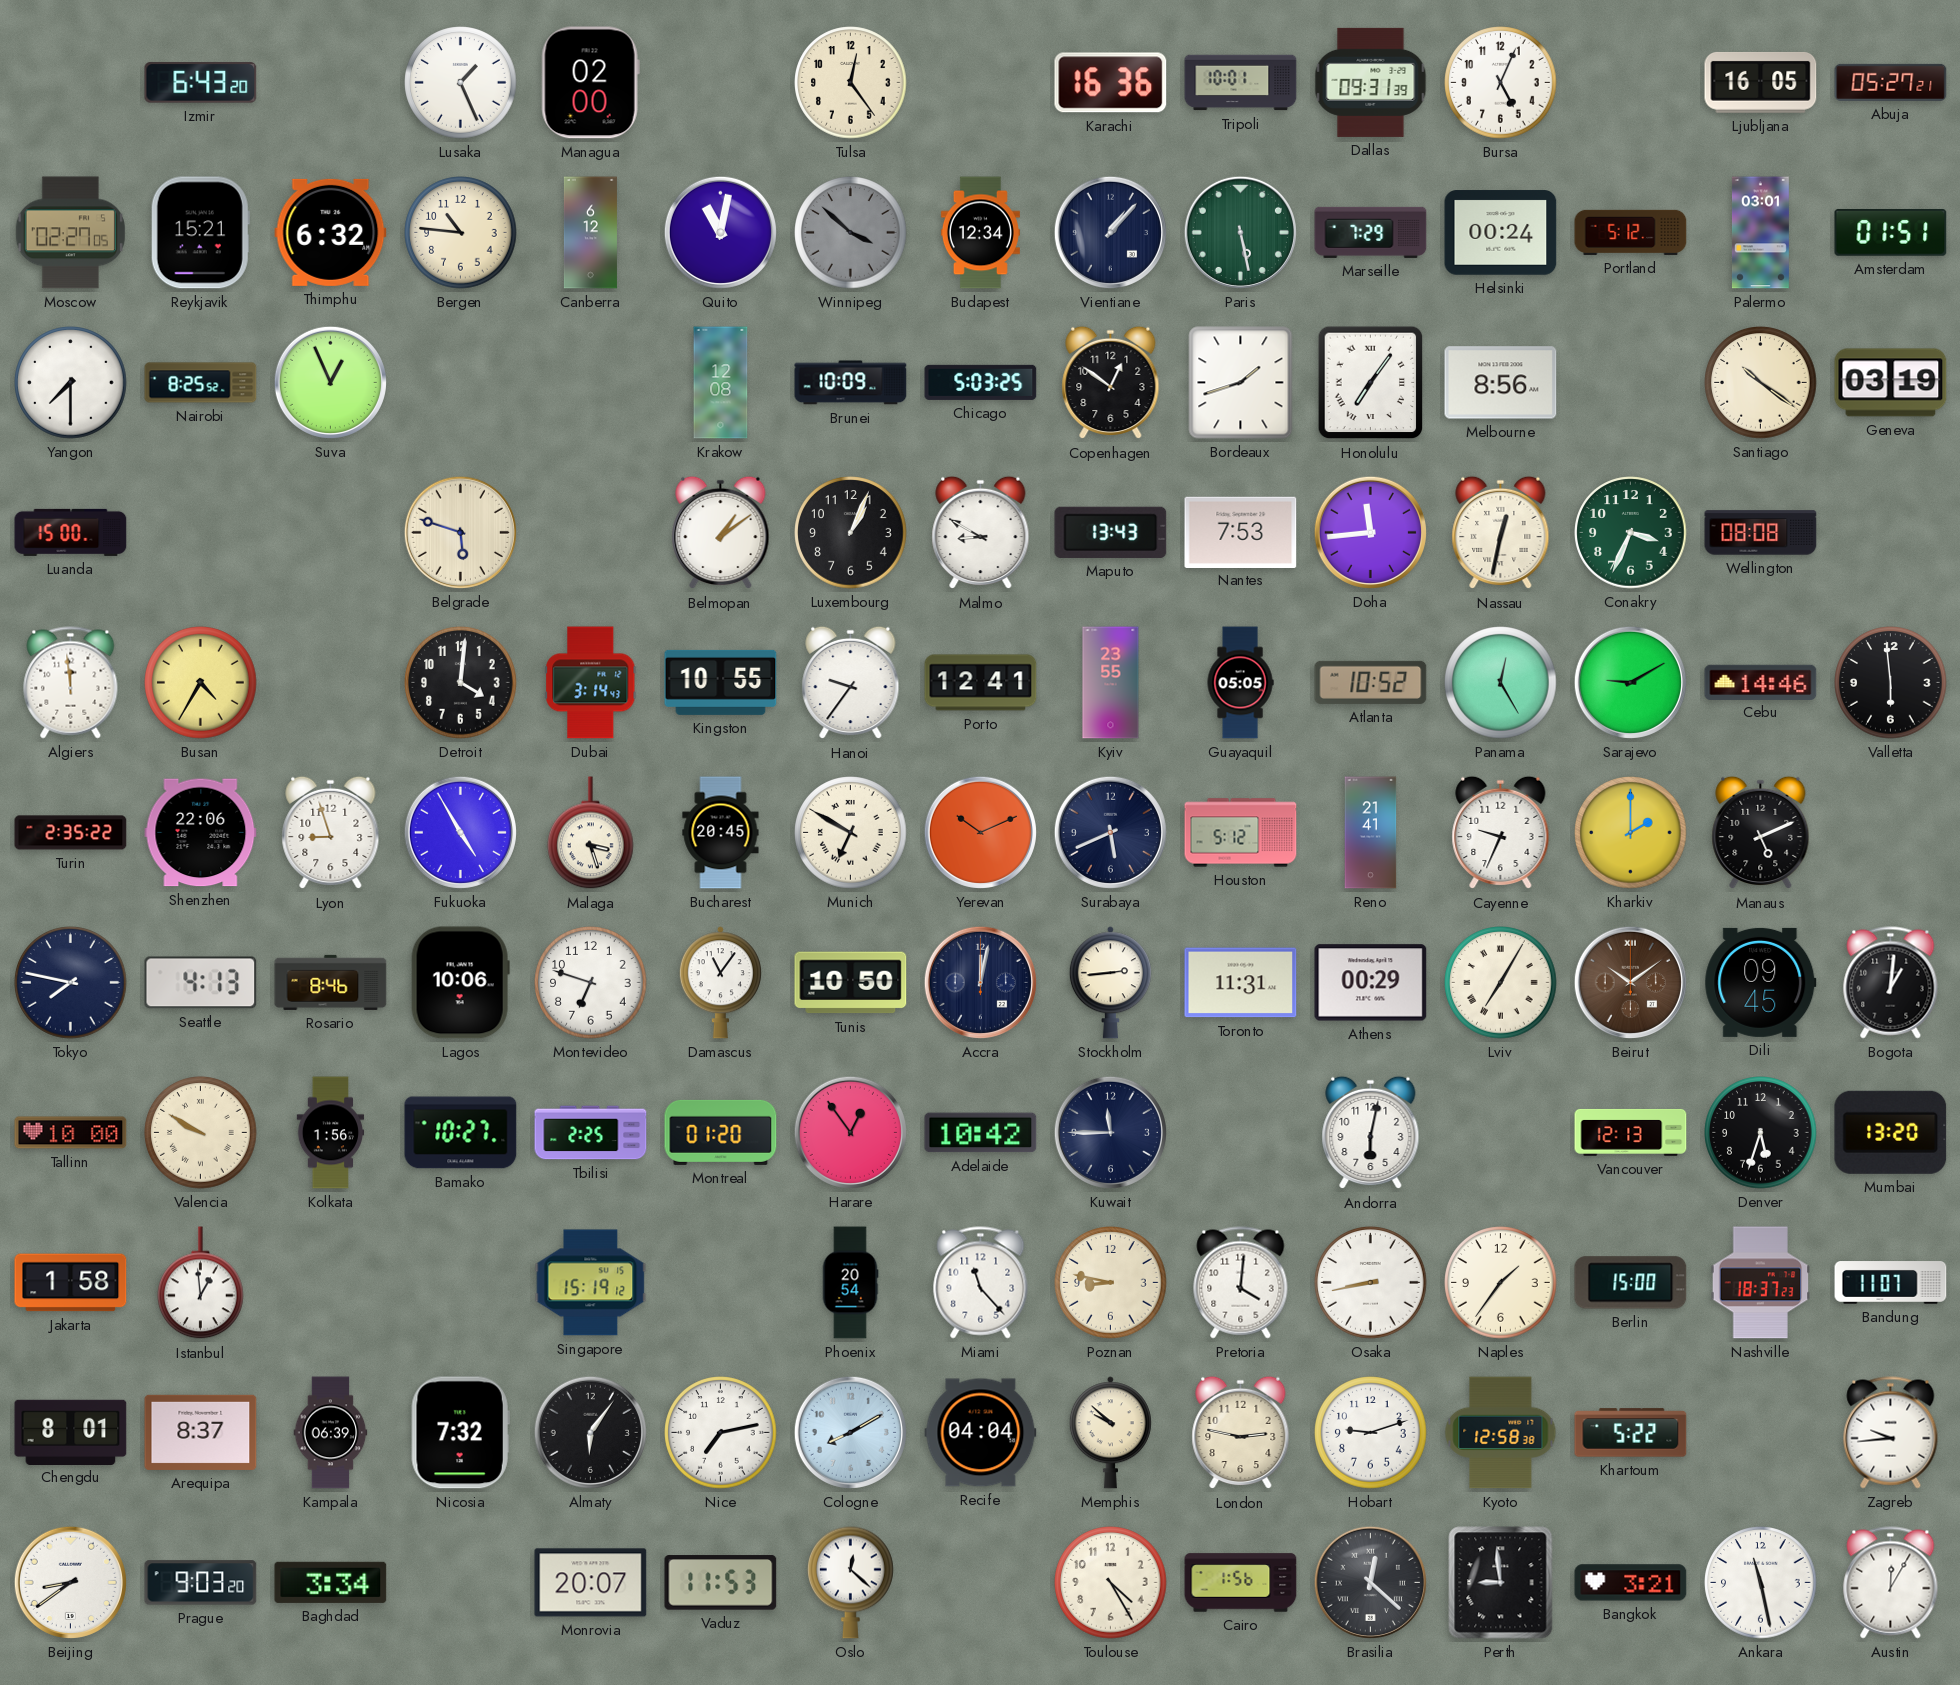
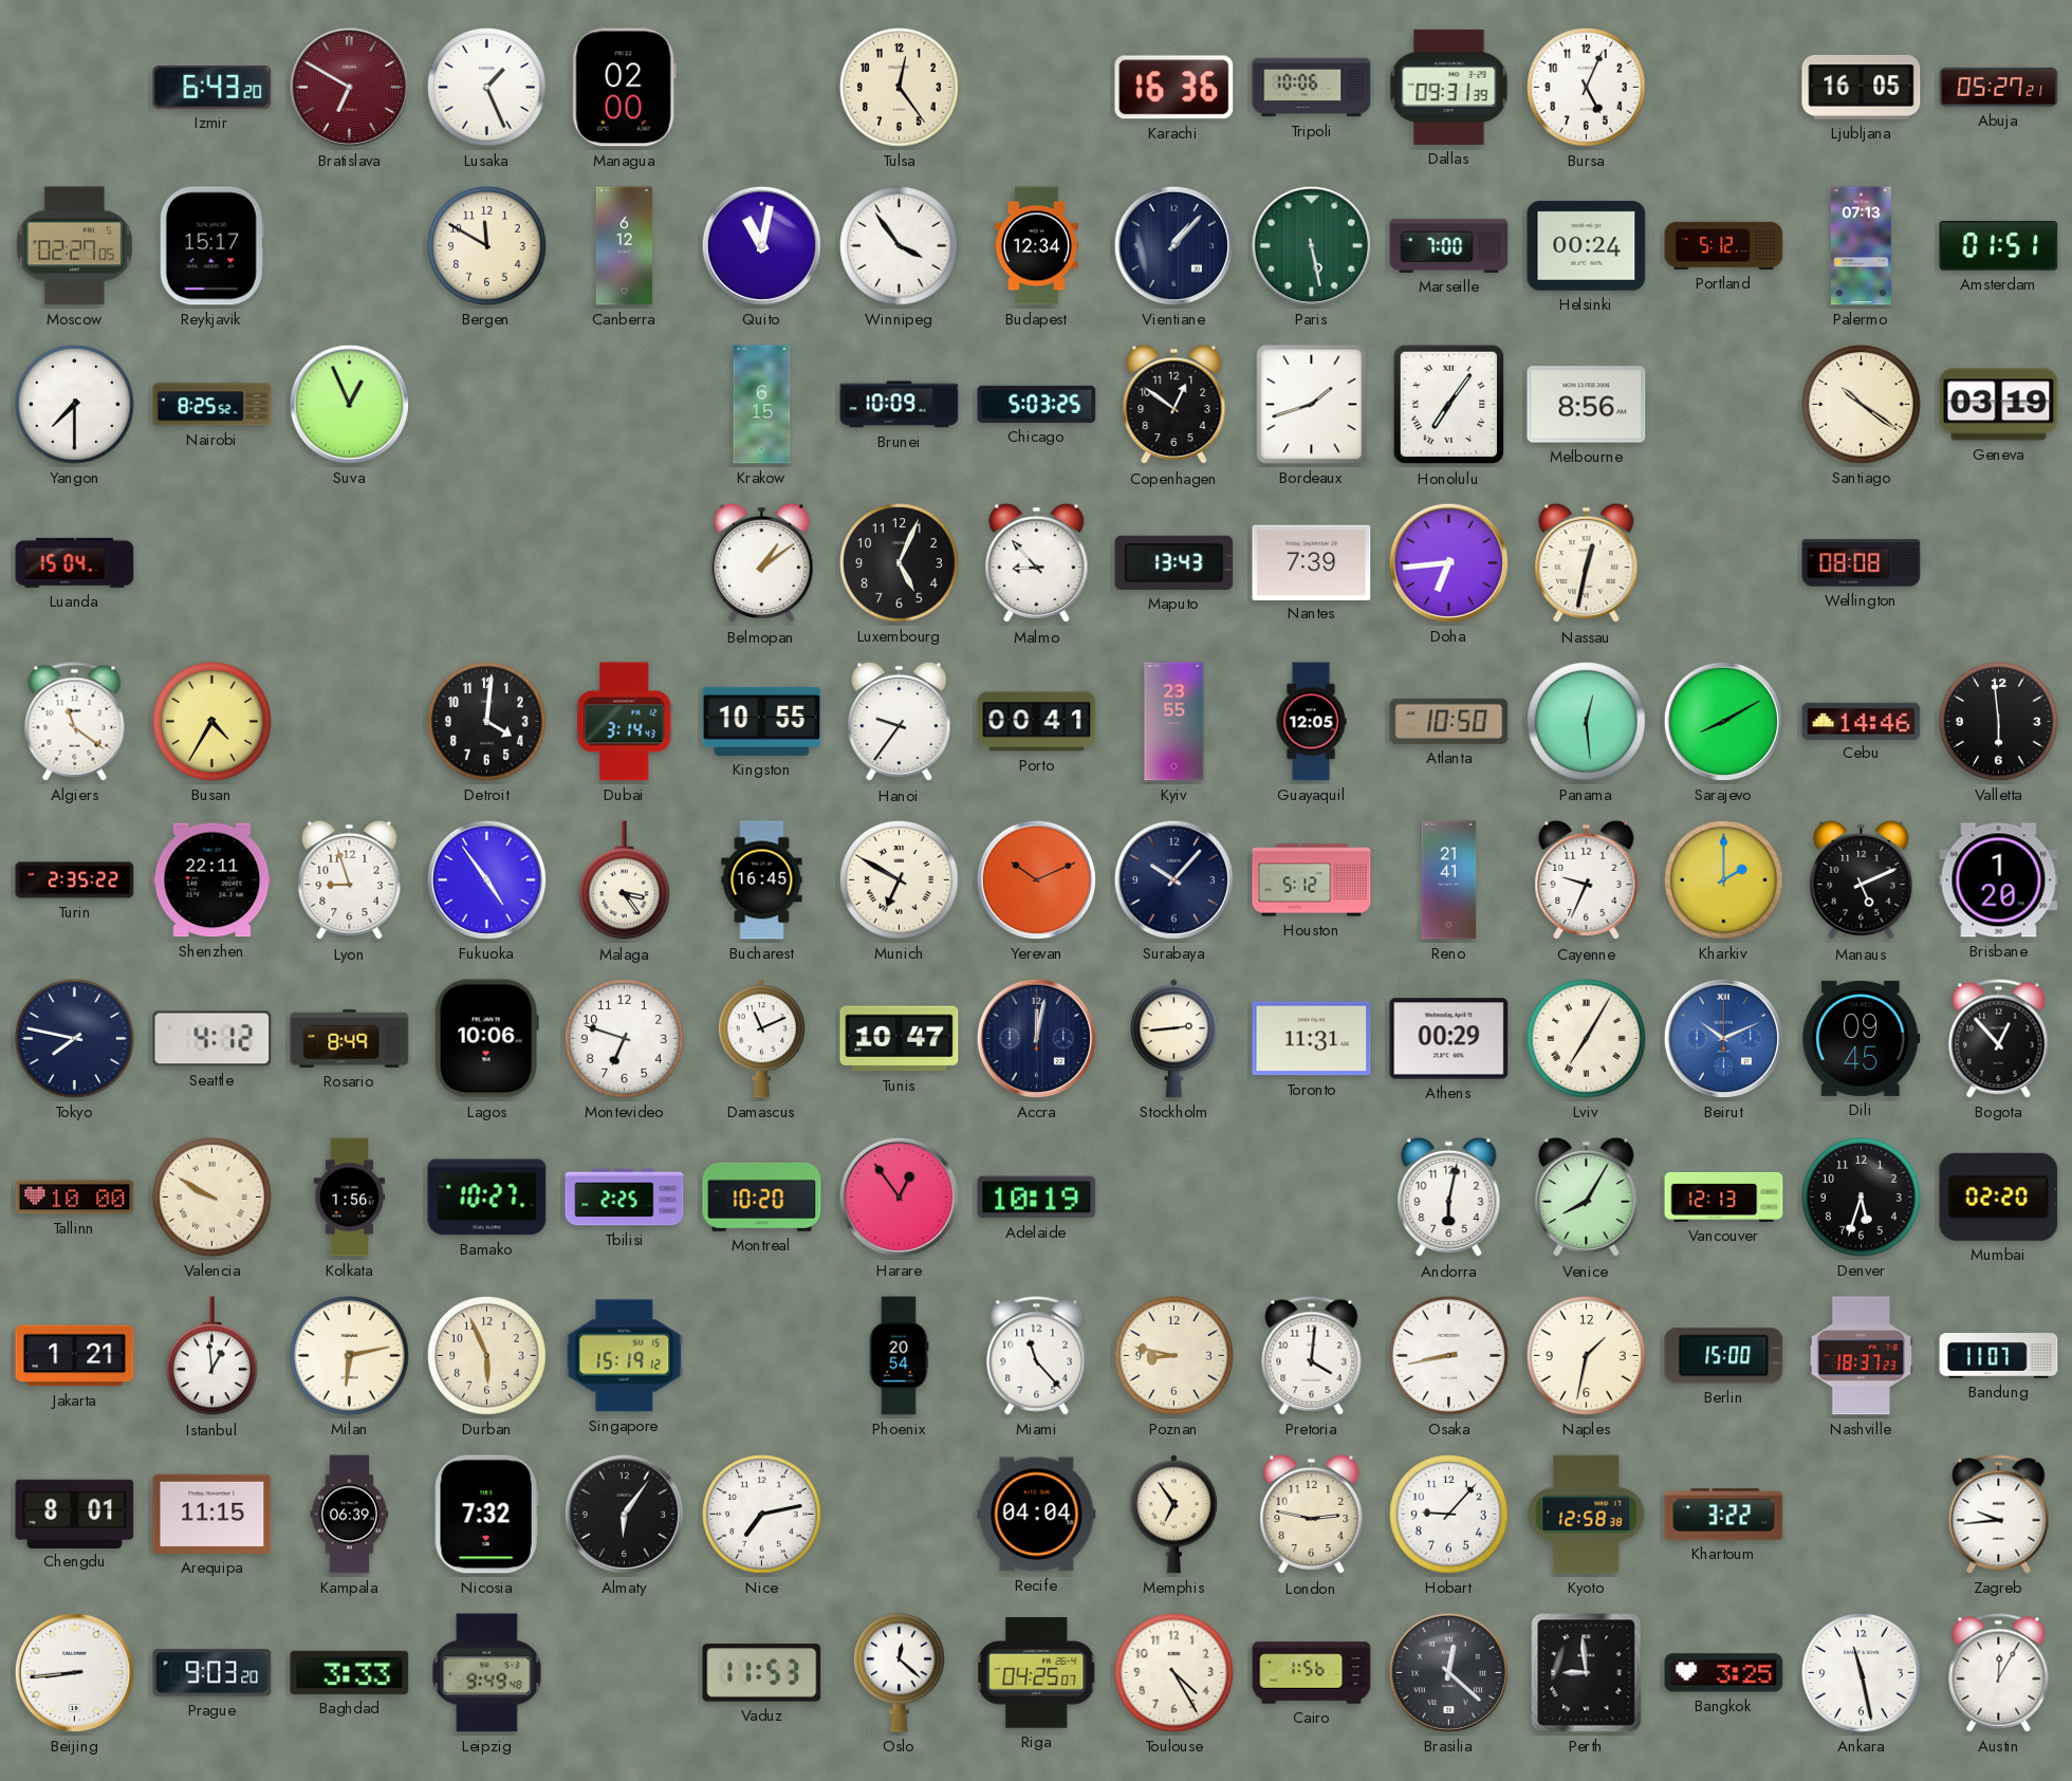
Bratislava: none -> 6:50 (349, 87)
Tripoli: 10:01 -> 10:06 (1312, 88)
Reykjavik: 15:21 -> 15:17 (211, 246)
Thimphu: 6:32 -> none (331, 232)
Bergen: 10:46 -> 11:50 (487, 246)
Winnipeg: 3:52 -> 3:54 (900, 246)
Winnipeg dial: grey -> white (900, 246)
Marseille: 7:29 -> 7:00 (1449, 245)
Palermo: 03:01 -> 07:13 (1861, 246)
Krakow: 12:08 -> 6:15 (762, 405)
Luanda: 15:00 -> 15:04 (75, 562)
Belgrade: 5:48 -> none (460, 532)
Luxembourg: 1:04 -> 5:04 (900, 563)
Malmo: 8:50 -> 8:53 (1037, 563)
Nantes: 7:53 -> 7:39 (1312, 562)
Doha: 11:44 -> 6:44 (1448, 562)
Conakry: 3:34 -> none (1631, 533)
Algiers: 11:59 -> 11:21 (75, 722)
Porto: 12:41 -> 00:41 (1037, 722)
Guayaquil: 05:05 -> 12:05 (1311, 722)
Atlanta: 10:52 -> 10:50 (1449, 721)
Panama: 12:25 -> 12:29 (1587, 722)
Sarajevo: 9:10 -> 8:10 (1723, 721)
Shenzhen: 22:06 -> 22:11 (212, 880)
Fukuoka: 4:55 -> 4:54 (486, 879)
Malaga: 3:27 -> 3:24 (625, 880)
Bucharest: 20:45 -> 16:45 (762, 880)
Surabaya: 5:41 -> 10:07 (1173, 879)
Brisbane: none -> 1:20 (1999, 880)
Seattle: 4:13 -> 4:12 (212, 1039)
Rosario: 8:46 -> 8:49 (350, 1038)
Damascus: 11:06 -> 11:11 (761, 1039)
Tunis: 10:50 -> 10:47 (900, 1039)
Beirut: 10:09 -> 10:11 (1723, 1038)
Beirut dial: brown -> blue (1723, 1038)
Bogota: 1:01 -> 12:53 (1999, 1039)
Montreal: 01:20 -> 10:20 (762, 1196)
Adelaide: 10:42 -> 10:19 (1037, 1198)
Kuwait: 11:45 -> none (1110, 1132)
Venice: none -> 8:05 (1587, 1198)
Mumbai: 13:20 -> 02:20 (1999, 1196)
Jakarta: 1:58 -> 1:21 (75, 1356)
Milan: none -> 6:13 (350, 1356)
Durban: none -> 5:56 (487, 1356)
Naples: 1:36 -> 1:32 (1587, 1356)
Arequipa: 8:37 -> 11:15 (212, 1514)
Cologne: 8:10 -> none (850, 1432)
Memphis: 9:52 -> 6:54 (1173, 1515)
Hobart: 9:12 -> 9:07 (1449, 1515)
Khartoum: 5:22 -> 3:22 (1724, 1515)
Beijing: 8:39 -> 8:44 (74, 1672)
Baghdad: 3:34 -> 3:33 (350, 1672)
Leipzig: none -> 9:49 (487, 1673)
Monrovia: 20:07 -> none (591, 1583)
Riga: none -> 04:25 (1037, 1673)
Bangkok: 3:21 -> 3:25 (1724, 1673)
